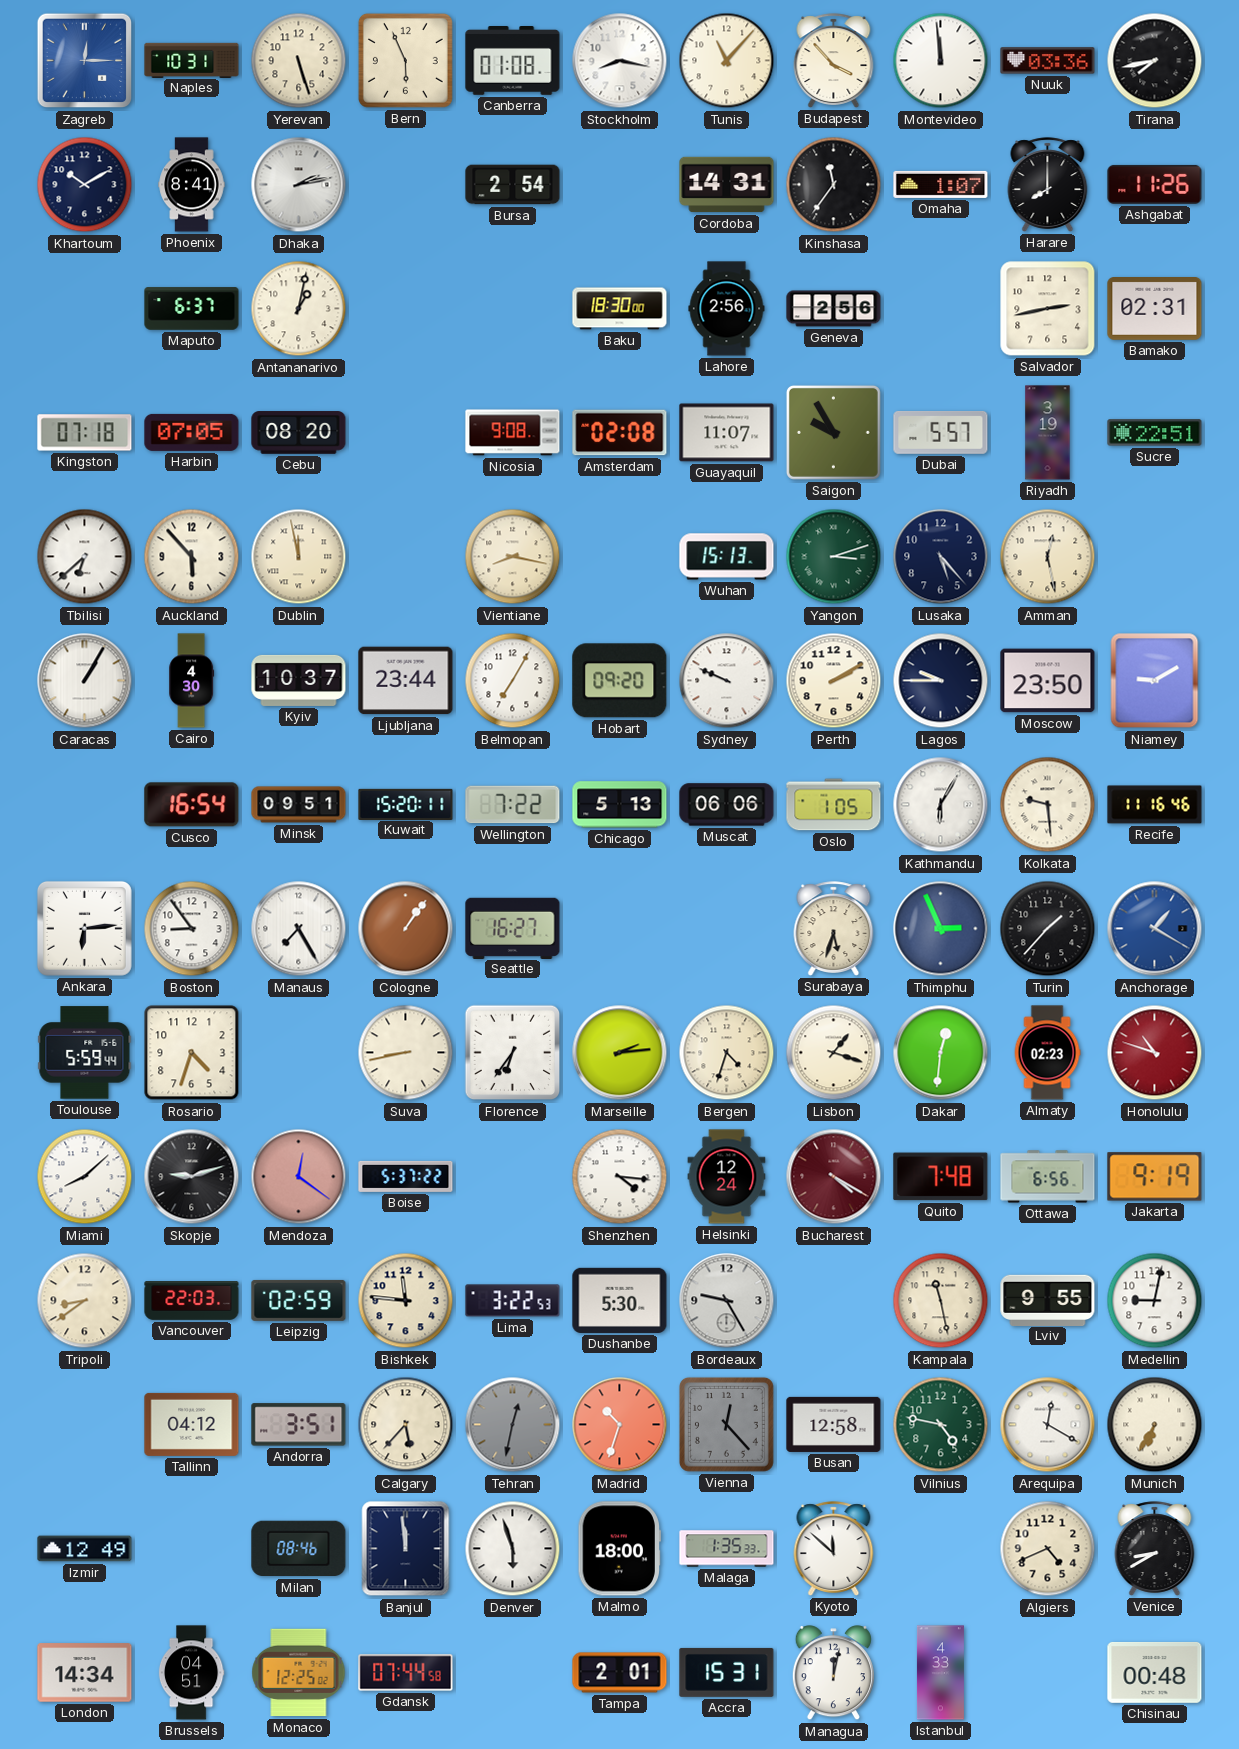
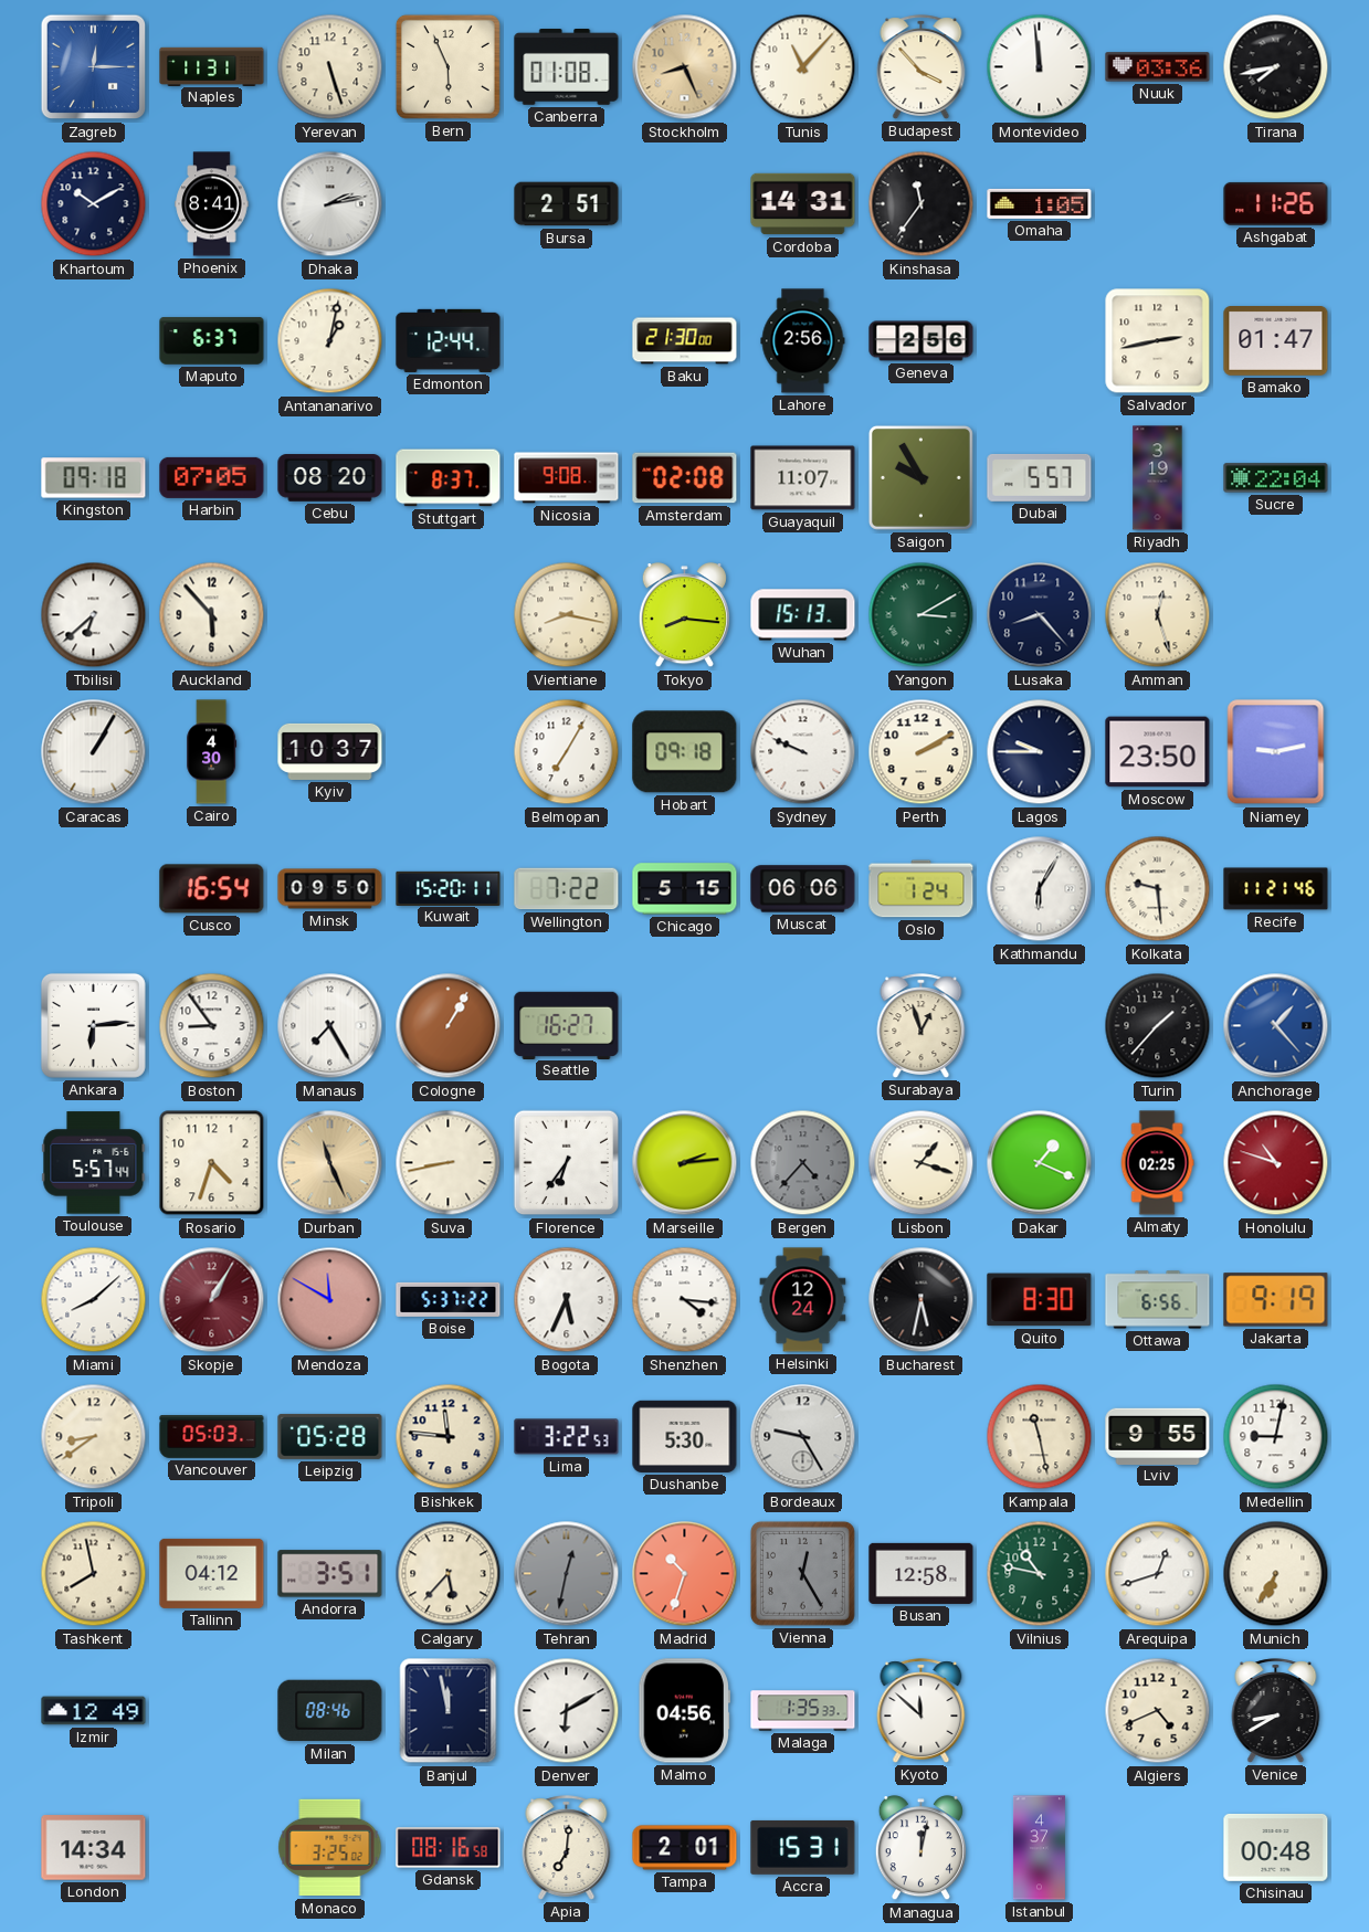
Naples: 10:31 -> 11:31 (212, 66)
Stockholm: 8:17 -> 8:26 (685, 67)
Stockholm dial: white -> champagne (685, 67)
Bursa: 2:54 -> 2:51 (567, 204)
Omaha: 1:07 -> 1:05 (1040, 203)
Harare: 8:00 -> none (1048, 185)
Edmonton: none -> 12:44 (449, 340)
Baku: 18:30 -> 21:30 (685, 341)
Bamako: 02:31 -> 01:47 (1276, 341)
Kingston: 07:18 -> 09:18 (94, 478)
Stuttgart: none -> 8:37 (449, 478)
Sucre: 22:51 -> 22:04 (1276, 478)
Dublin: 11:58 -> none (299, 557)
Tokyo: none -> 8:16 (684, 615)
Yangon: 3:12 -> 3:10 (922, 615)
Lusaka: 5:23 -> 8:23 (1040, 615)
Amman: 12:28 -> 12:27 (1158, 615)
Ljubljana: 23:44 -> none (406, 681)
Hobart: 09:20 -> 09:18 (685, 752)
Niamey: 9:10 -> 9:13 (1276, 752)
Minsk: 09:51 -> 09:50 (330, 889)
Chicago: 5:13 -> 5:15 (685, 889)
Oslo: 1:05 -> 1:24 (922, 889)
Recife: 11:16 -> 11:21 (1276, 889)
Cologne: 1:06 -> 1:05 (449, 1026)
Surabaya: 5:33 -> 12:57 (922, 1026)
Thimphu: 2:56 -> none (941, 929)
Anchorage: 1:20 -> 1:23 (1276, 1026)
Toulouse: 5:59 -> 5:57 (94, 1163)
Durban: none -> 11:26 (330, 1163)
Bergen: 4:33 -> 4:37 (803, 1163)
Bergen dial: cream -> grey (803, 1163)
Dakar: 12:31 -> 1:19 (1040, 1163)
Almaty: 02:23 -> 02:25 (1157, 1163)
Skopje: 9:12 -> 1:05 (212, 1300)
Skopje dial: black -> burgundy (212, 1300)
Mendoza: 12:21 -> 11:50 (330, 1300)
Bogota: none -> 5:34 (567, 1300)
Bucharest: 4:20 -> 5:32 (922, 1300)
Bucharest dial: burgundy -> black (922, 1300)
Quito: 7:48 -> 8:30 (1040, 1300)
Vancouver: 22:03 -> 05:03 (212, 1437)
Leipzig: 02:59 -> 05:28 (330, 1436)
Tashkent: none -> 7:58 (94, 1574)
Vienna: 12:23 -> 12:25 (802, 1573)
Vilnius: 4:47 -> 10:47 (1040, 1574)
Arequipa: 12:20 -> 12:42 (1158, 1574)
Banjul: 11:59 -> 11:58 (449, 1711)
Denver: 5:57 -> 6:10 (567, 1711)
Malmo: 18:00 -> 04:56 (684, 1711)
Brussels: 04:51 -> none (191, 1673)
Monaco: 12:25 -> 3:25 (330, 1848)
Gdansk: 07:44 -> 08:16 (449, 1848)
Apia: none -> 7:01 (567, 1848)
Istanbul: 4:33 -> 4:37 (1039, 1848)
